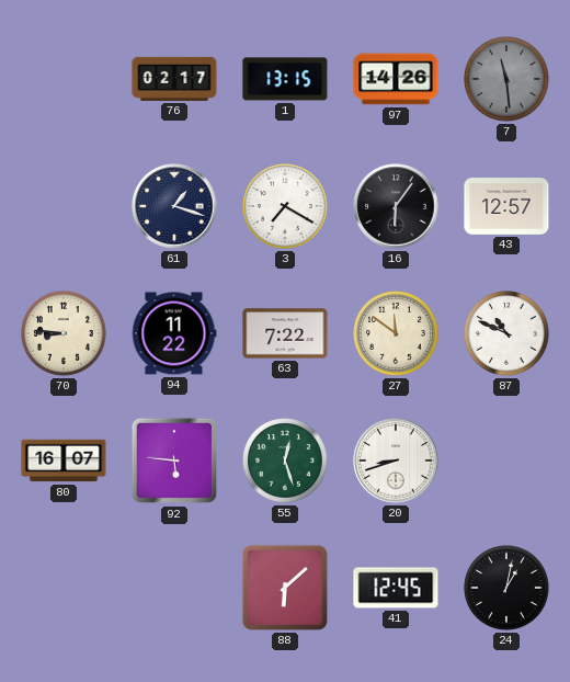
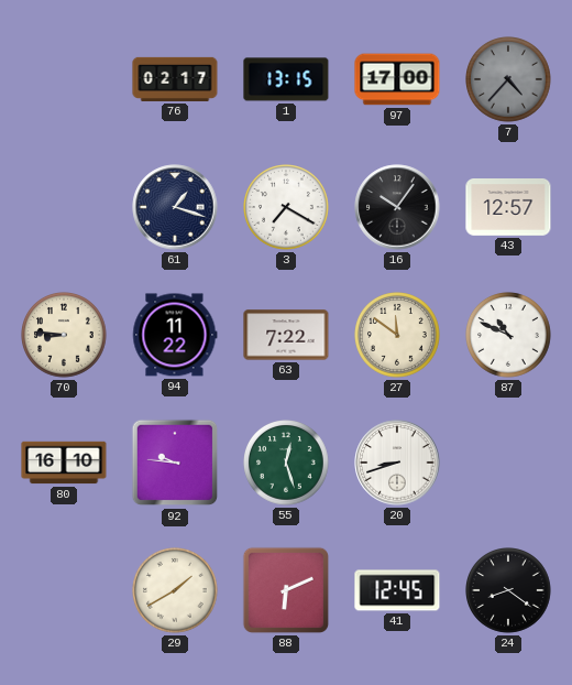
97: 14:26 -> 17:00 (397, 79)
7: 11:29 -> 4:37 (509, 80)
16: 6:06 -> 10:06 (397, 207)
80: 16:07 -> 16:10 (64, 463)
92: 5:46 -> 9:46 (175, 463)
29: none -> 1:40 (176, 591)
88: 6:08 -> 6:11 (286, 590)
24: 1:02 -> 8:21 (509, 591)
